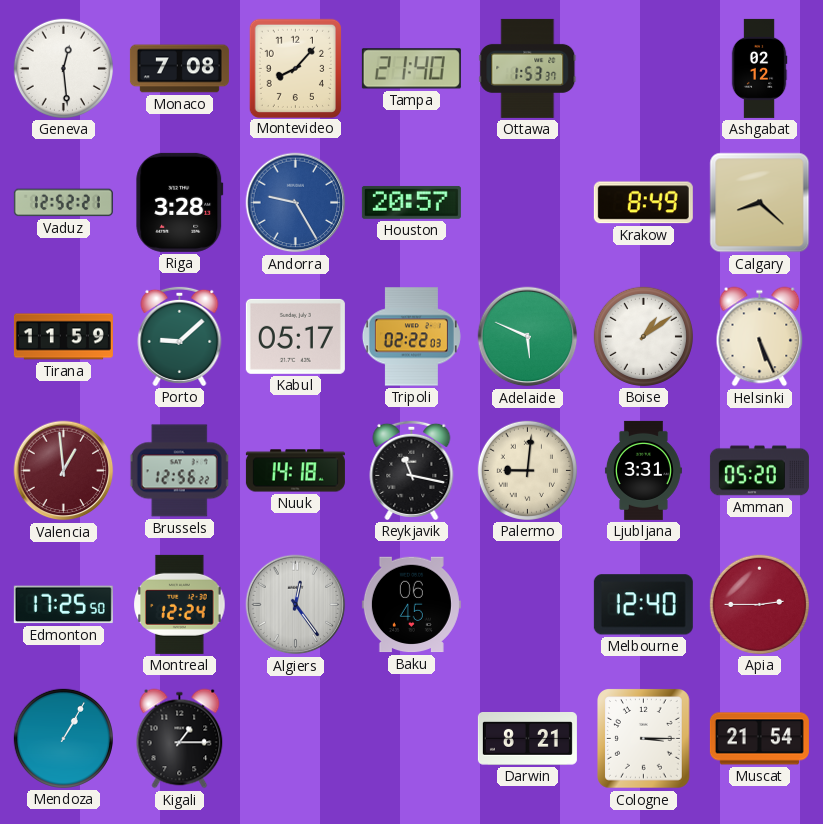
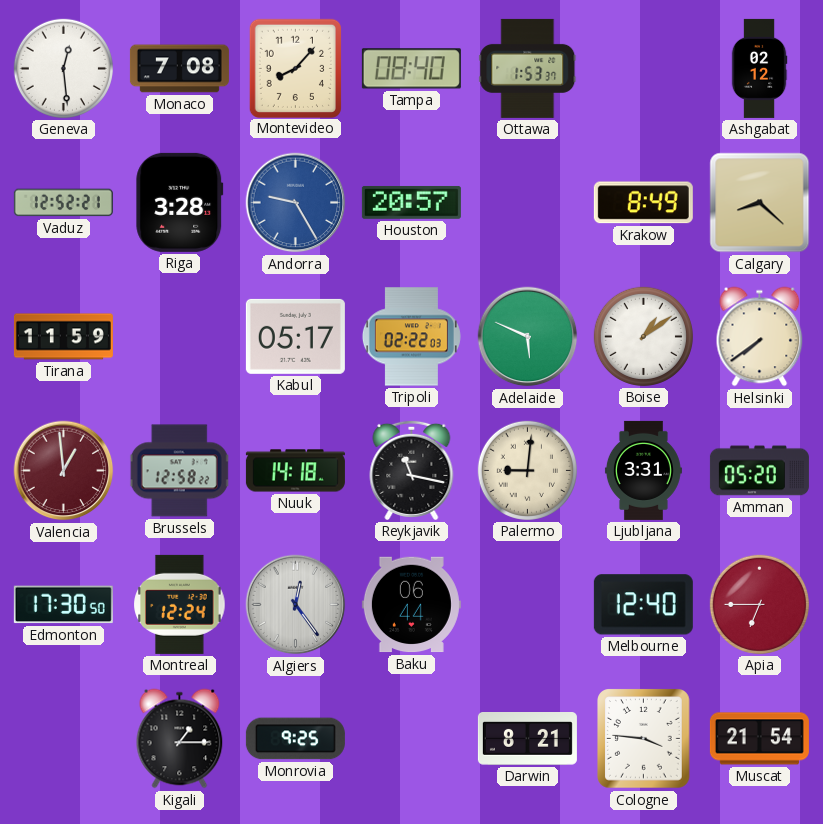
Tampa: 21:40 -> 08:40 (411, 69)
Porto: 9:08 -> none (180, 336)
Helsinki: 5:26 -> 7:39 (760, 337)
Brussels: 12:56 -> 12:58 (180, 471)
Edmonton: 17:25 -> 17:30 (63, 605)
Baku: 06:45 -> 06:44 (411, 605)
Apia: 2:45 -> 6:45 (759, 604)
Mendoza: 1:05 -> none (63, 738)
Monrovia: none -> 9:25 (295, 739)
Cologne: 3:15 -> 3:46 (644, 739)
